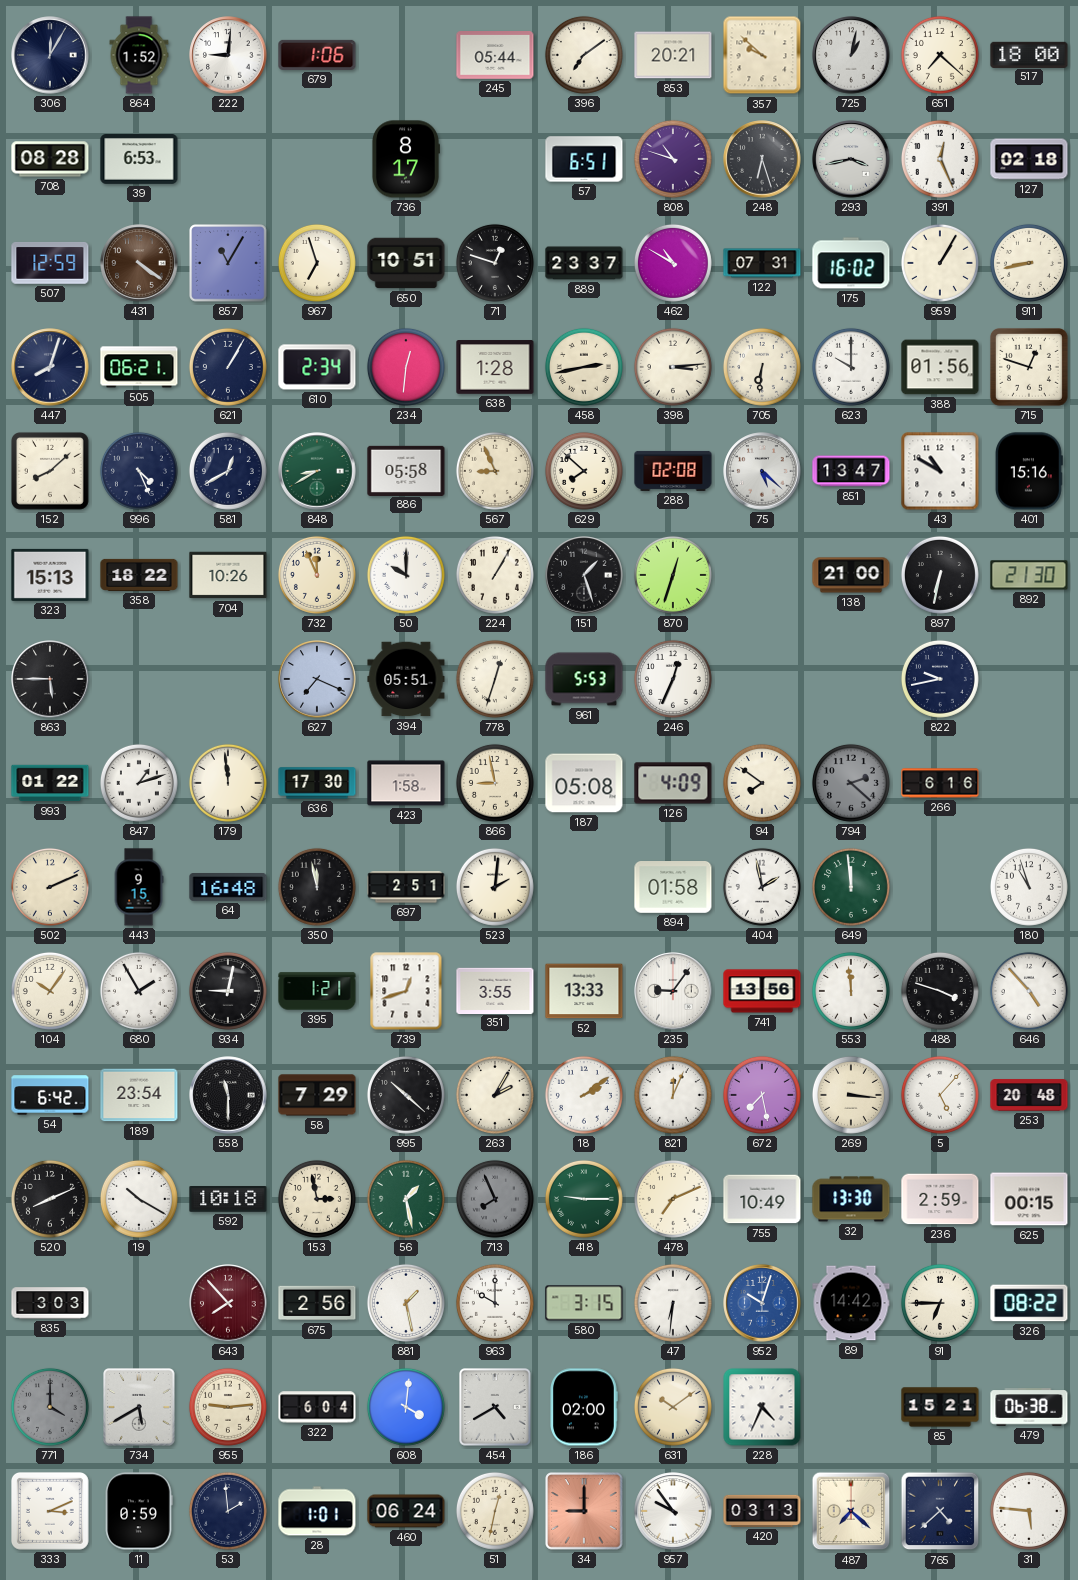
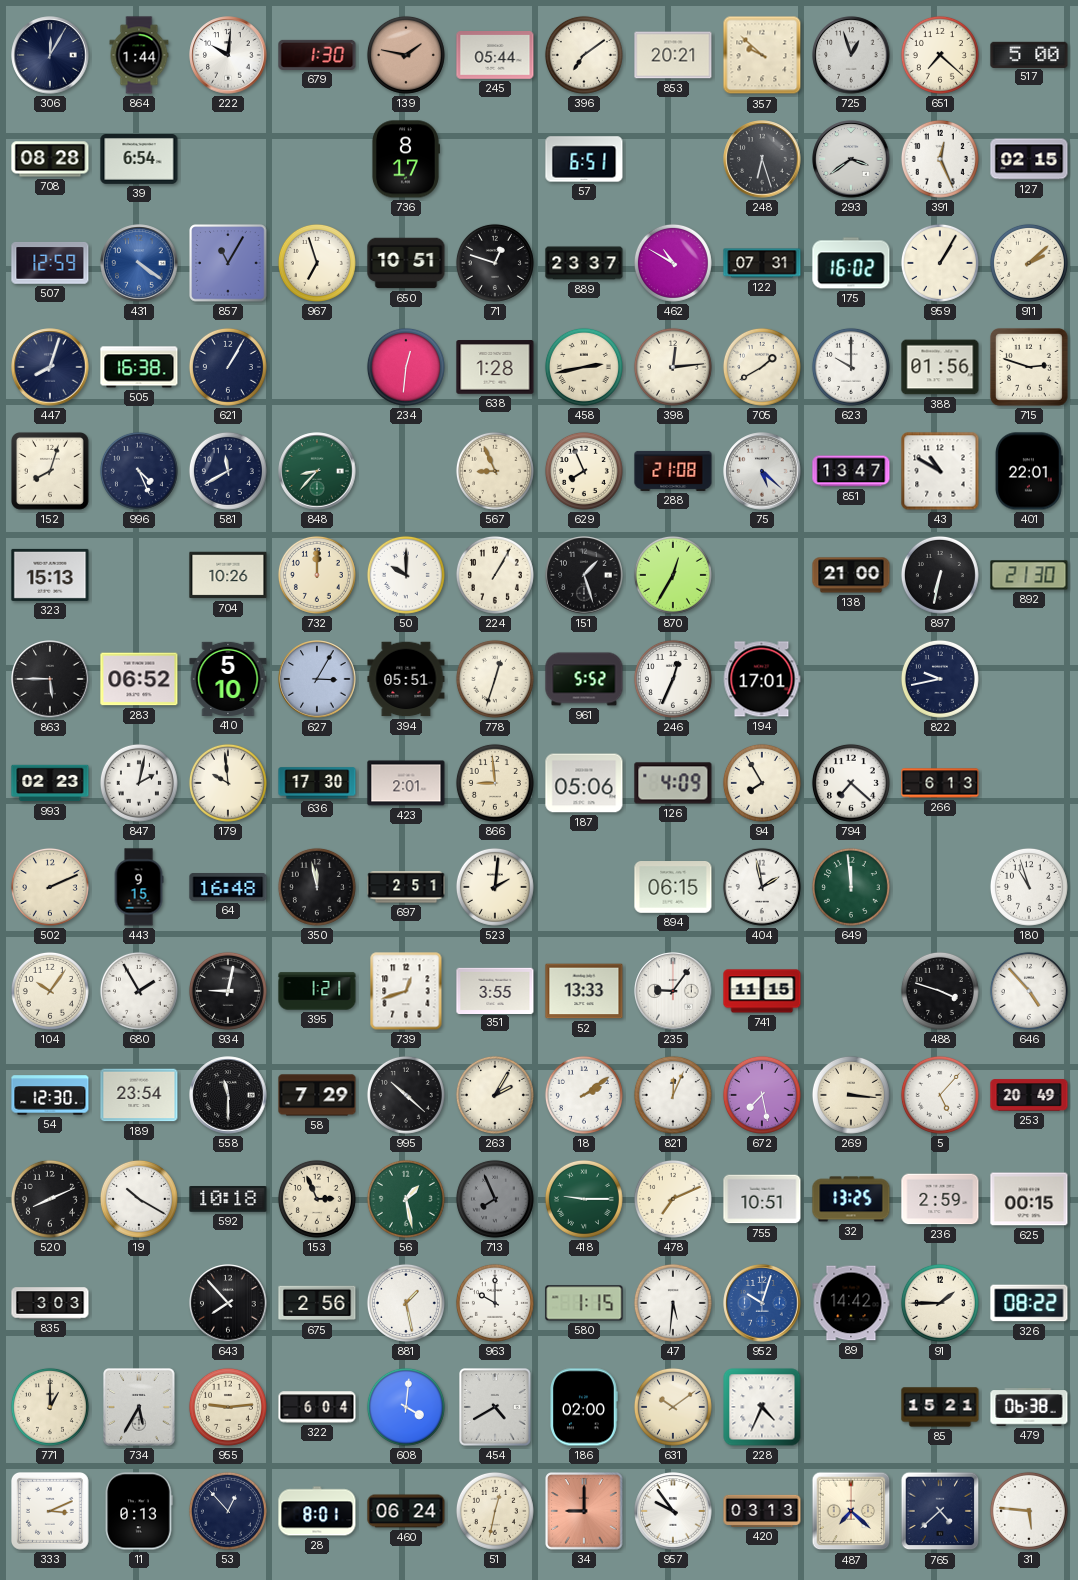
864: 1:52 -> 1:44 (139, 55)
222: 9:01 -> 10:01 (228, 55)
679: 1:06 -> 1:30 (317, 55)
139: none -> 1:47 (406, 55)
725: 1:02 -> 12:57 (851, 55)
517: 18:00 -> 5:00 (1029, 54)
39: 6:53 -> 6:54 (139, 160)
808: 10:48 -> none (673, 159)
293: 3:43 -> 3:39 (851, 159)
127: 02:18 -> 02:15 (1029, 159)
431 dial: brown -> blue (139, 263)
911: 8:43 -> 2:08 (1029, 263)
505: 06:21 -> 16:38 (139, 367)
610: 2:34 -> none (317, 367)
398: 3:14 -> 12:14 (673, 367)
705: 6:31 -> 1:40 (762, 367)
715: 12:48 -> 2:48 (1030, 368)
152: 8:08 -> 8:03 (51, 472)
581: 12:40 -> 11:40 (228, 471)
848: 8:40 -> 8:37 (317, 471)
886: 05:58 -> none (406, 470)
629: 7:52 -> 7:56 (584, 471)
288: 02:08 -> 21:08 (673, 471)
401: 15:16 -> 22:01 (1029, 471)
358: 18:22 -> none (139, 575)
732: 11:56 -> 12:00 (317, 575)
870: 12:33 -> 12:35 (673, 575)
283: none -> 06:52 (139, 679)
410: none -> 5:10 (228, 679)
627: 7:19 -> 3:05 (317, 679)
961: 5:53 -> 5:52 (584, 679)
194: none -> 17:01 (762, 679)
993: 01:22 -> 02:23 (50, 783)
847: 1:12 -> 2:02 (139, 783)
179: 11:59 -> 9:59 (228, 783)
423: 1:58 -> 2:01 (406, 783)
866: 8:58 -> 8:59 (495, 783)
187: 05:08 -> 05:06 (584, 783)
94: 7:51 -> 7:55 (762, 783)
794: 2:22 -> 7:22 (851, 783)
794 dial: grey -> white (851, 783)
266: 6:16 -> 6:13 (940, 783)
894: 01:58 -> 06:15 (673, 888)
741: 13:56 -> 11:15 (762, 991)
553: 11:59 -> none (851, 991)
54: 6:42 -> 12:30 (50, 1095)
253: 20:48 -> 20:49 (1029, 1095)
153: 2:58 -> 2:56 (317, 1199)
755: 10:49 -> 10:51 (762, 1199)
32: 13:30 -> 13:25 (851, 1199)
643 dial: burgundy -> black (228, 1303)
580: 3:15 -> 1:15 (584, 1303)
47: 6:31 -> 5:31 (673, 1303)
91: 6:45 -> 1:45 (940, 1303)
771: 4:00 -> 1:00 (50, 1407)
771 dial: grey -> cream (50, 1407)
734: 5:40 -> 5:35 (140, 1408)
11: 0:59 -> 0:13 (139, 1511)
53: 1:59 -> 12:53 (228, 1511)
28: 1:01 -> 8:01 (317, 1511)
